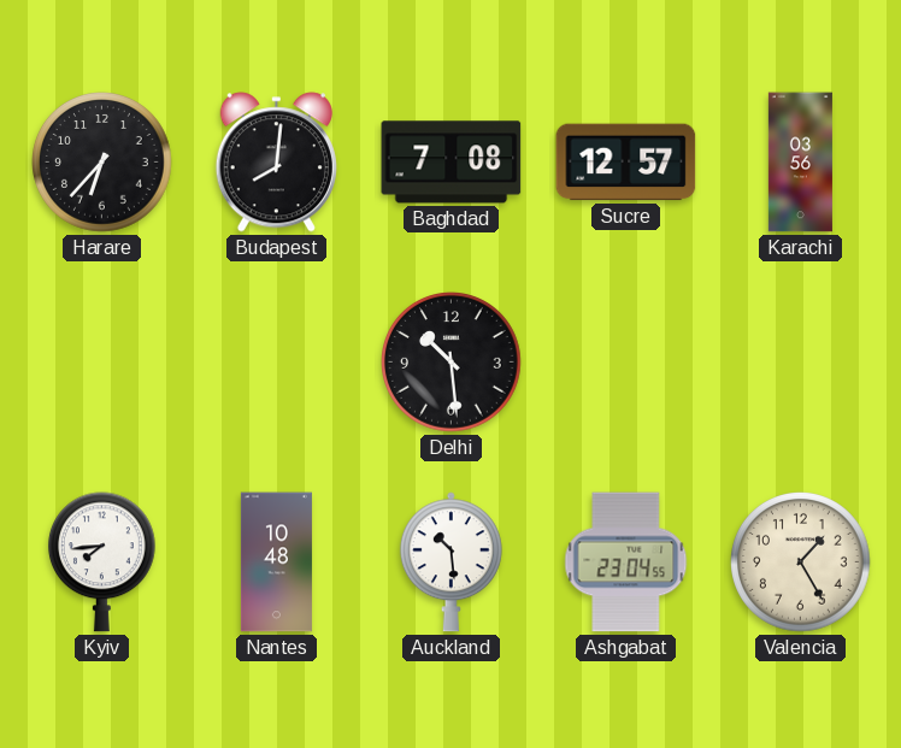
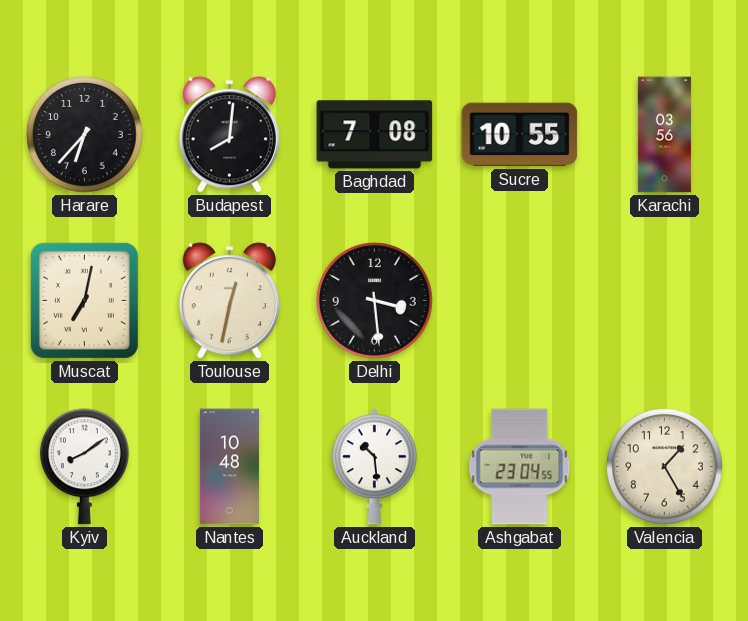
Sucre: 12:57 -> 10:55 (520, 135)
Muscat: none -> 7:02 (84, 300)
Toulouse: none -> 12:32 (229, 301)
Delhi: 10:29 -> 3:29 (375, 301)
Kyiv: 7:44 -> 8:09 (84, 467)
